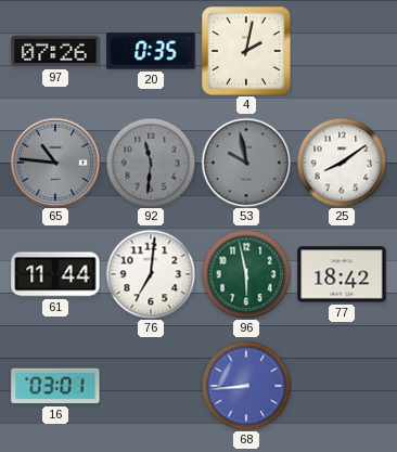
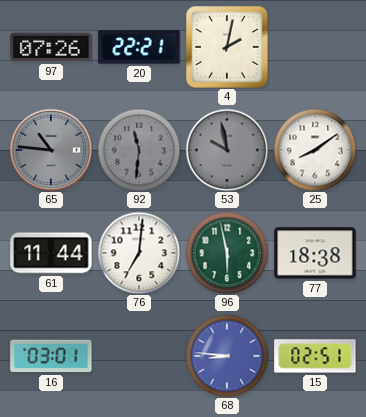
20: 0:35 -> 22:21 (139, 47)
77: 18:42 -> 18:38 (315, 253)
68: 8:44 -> 8:46 (227, 356)
15: none -> 02:51 (315, 356)
